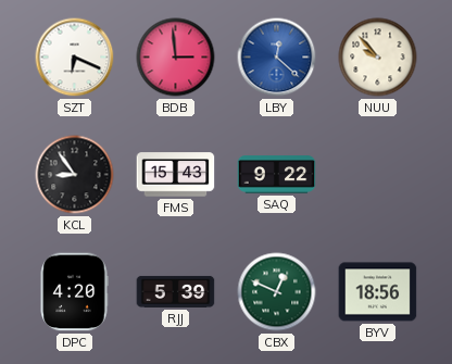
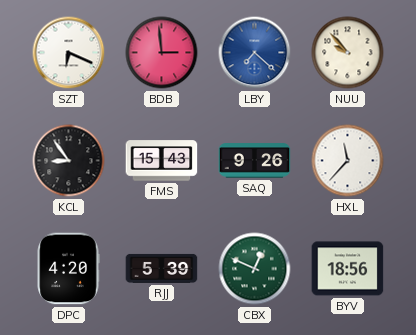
LBY: 12:22 -> 7:22 (255, 53)
SAQ: 9:22 -> 9:26 (255, 161)
HXL: none -> 11:37 (348, 161)
